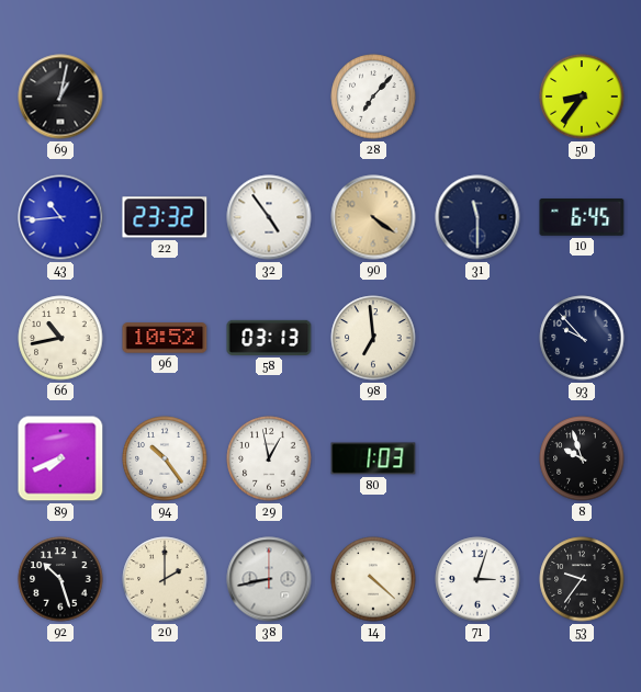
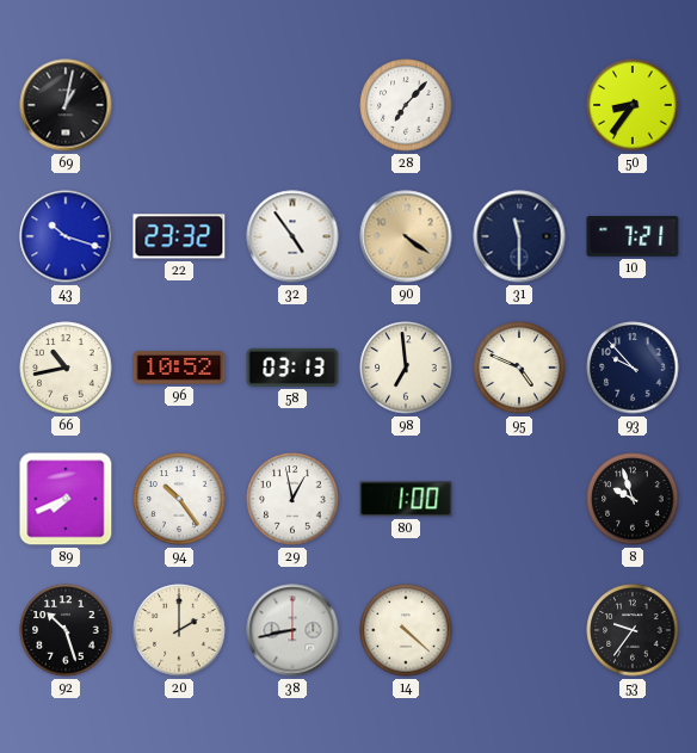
43: 10:44 -> 10:18 (66, 236)
10: 6:45 -> 7:21 (633, 236)
95: none -> 4:49 (519, 368)
80: 1:03 -> 1:00 (406, 499)
71: 3:03 -> none (477, 579)
